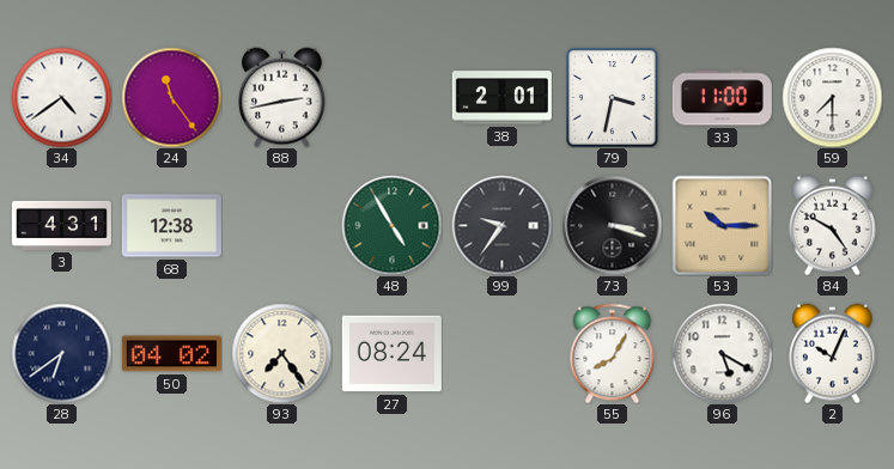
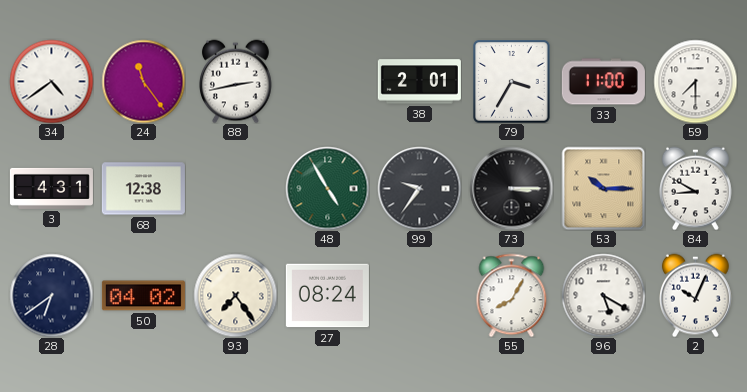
79: 3:32 -> 3:35 (512, 81)
73: 3:18 -> 3:15 (511, 188)
84: 4:50 -> 8:50 (696, 188)
